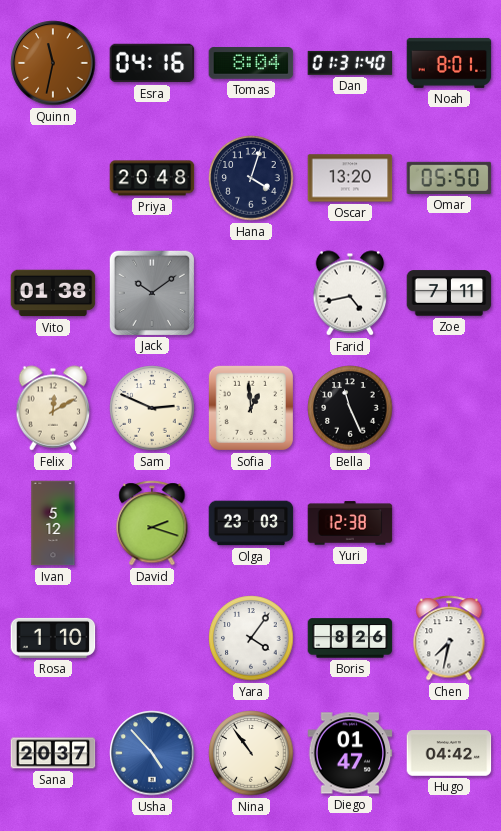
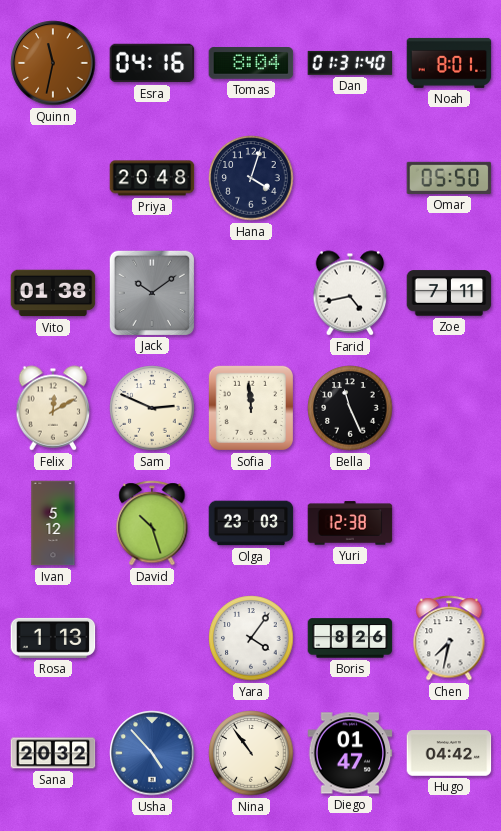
Oscar: 13:20 -> none (350, 178)
Sofia: 12:59 -> 11:59 (251, 408)
David: 2:18 -> 10:27 (152, 523)
Rosa: 1:10 -> 1:13 (53, 638)
Sana: 20:37 -> 20:32 (53, 753)
